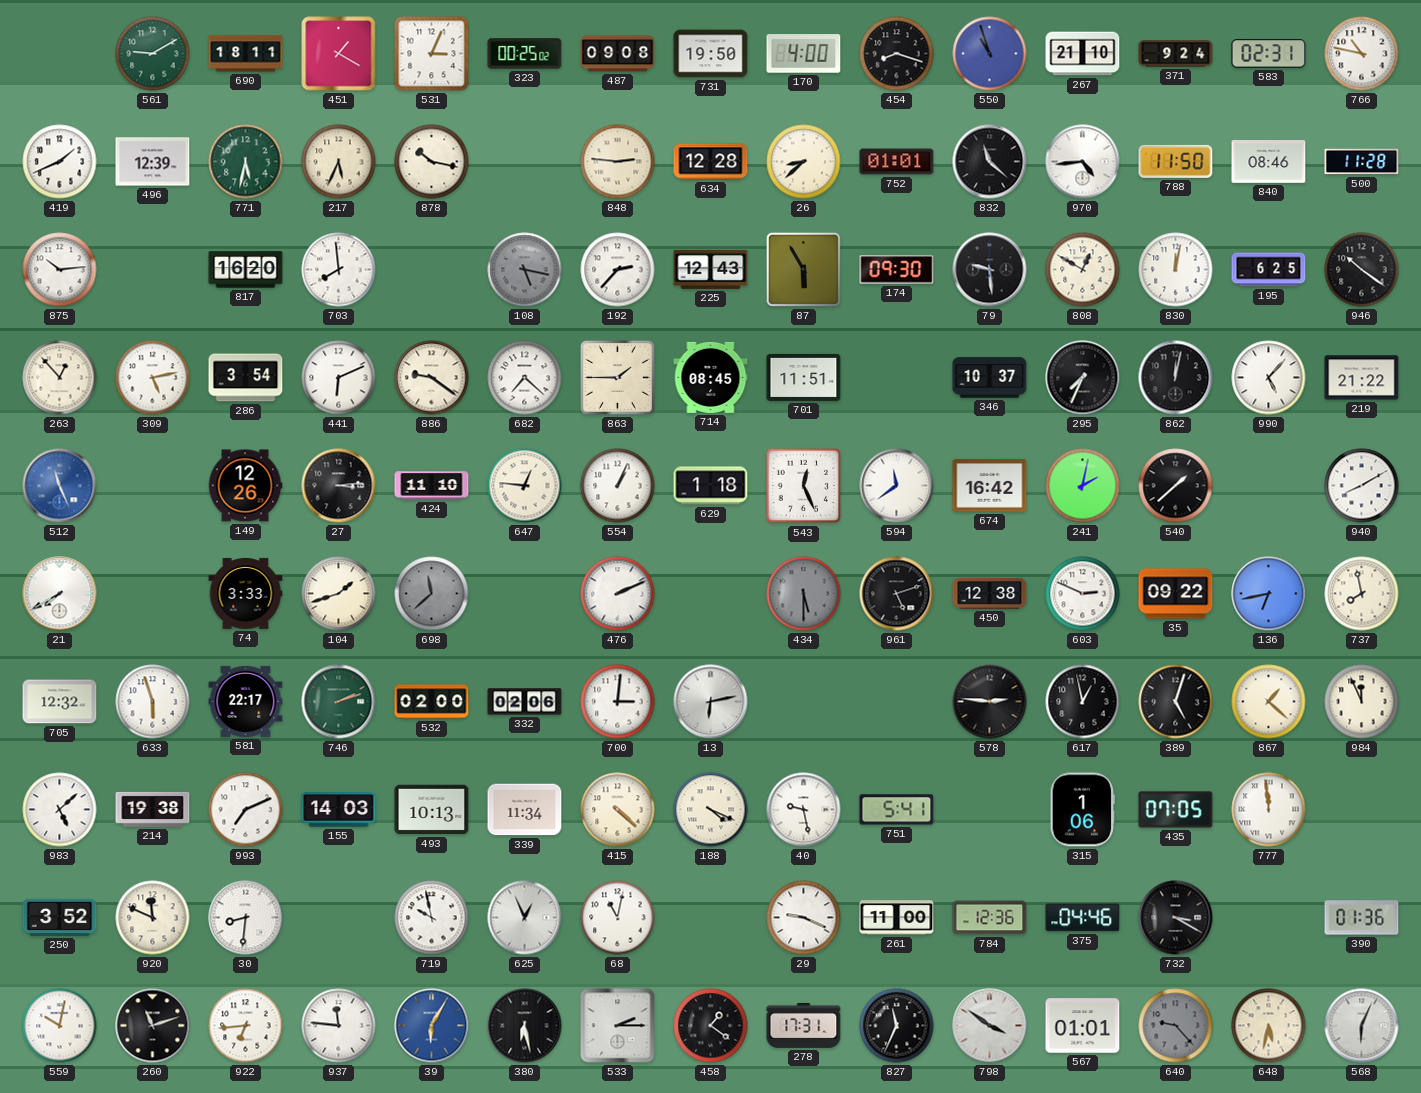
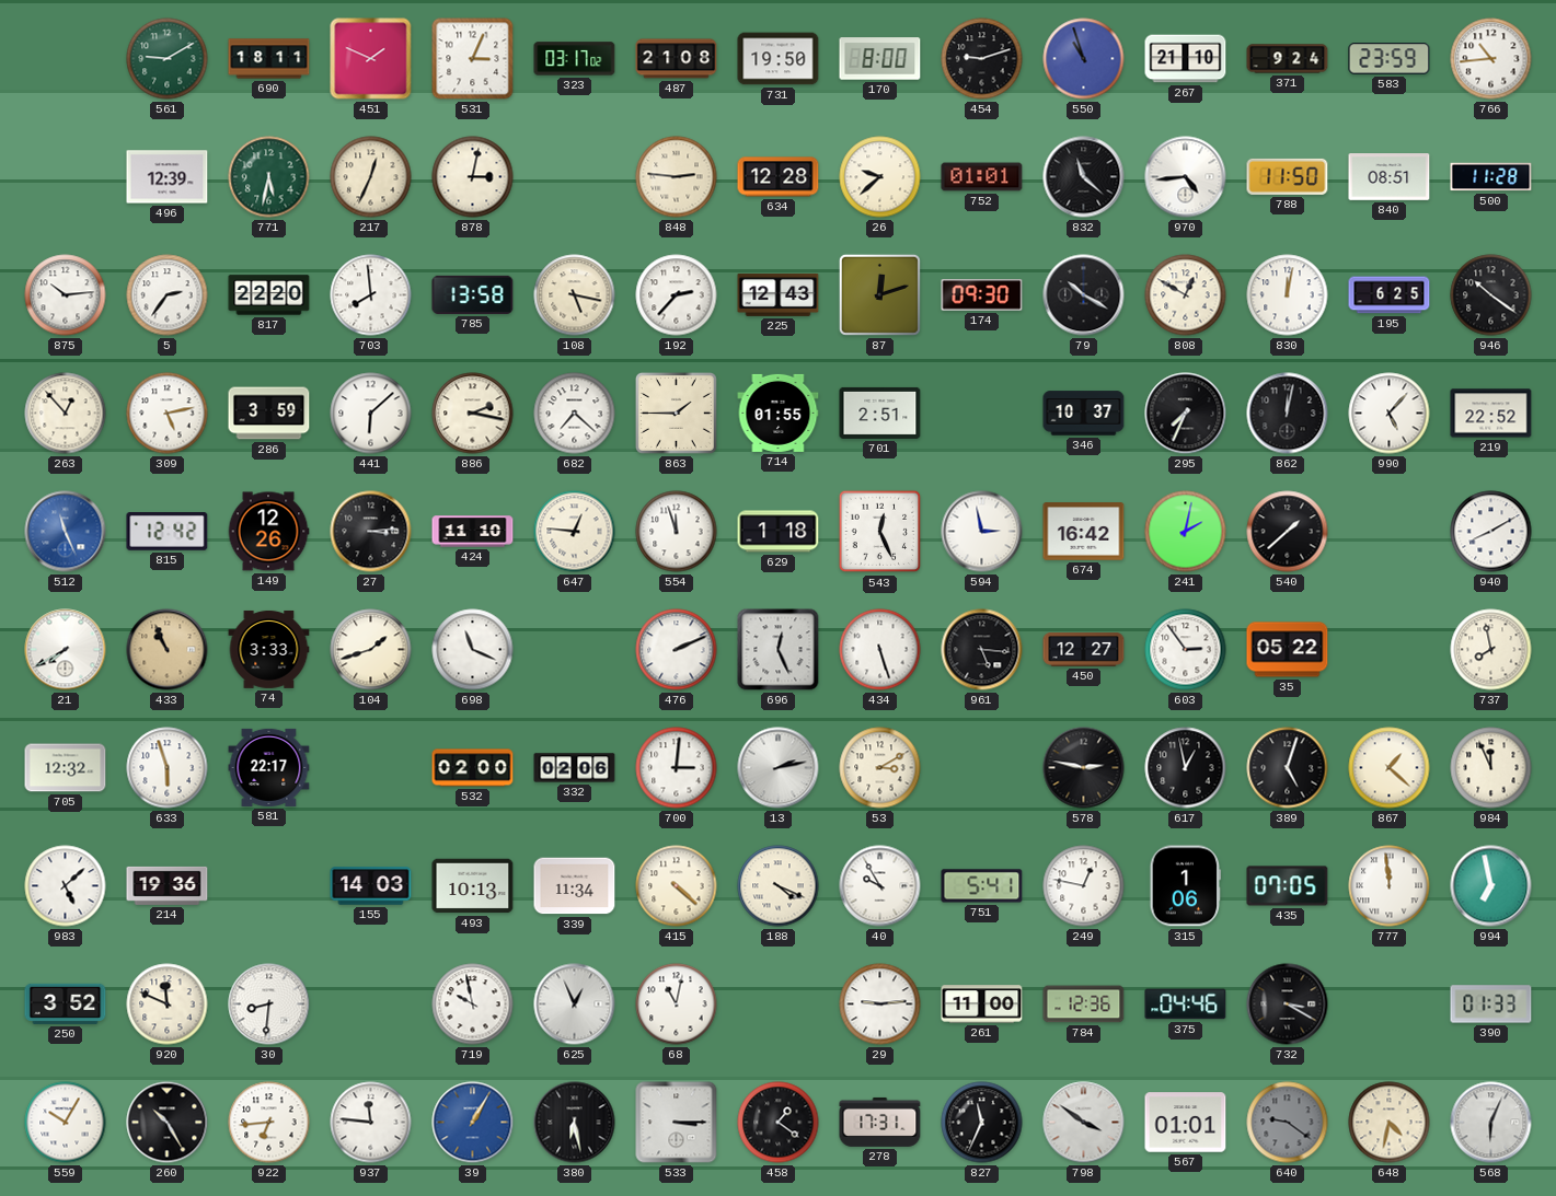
451: 1:20 -> 1:49 (371, 59)
323: 00:25 -> 03:17 (575, 59)
487: 09:08 -> 21:08 (677, 59)
170: 4:00 -> 8:00 (880, 59)
454: 8:18 -> 9:12 (982, 59)
583: 02:31 -> 23:59 (1390, 59)
766: 10:47 -> 10:44 (1491, 59)
419: 1:41 -> none (60, 162)
217: 5:34 -> 12:34 (371, 177)
878: 10:17 -> 3:02 (473, 177)
26: 8:38 -> 9:38 (880, 177)
840: 08:46 -> 08:51 (1390, 177)
5: none -> 2:36 (168, 295)
817: 16:20 -> 22:20 (269, 295)
785: none -> 13:58 (473, 294)
108 dial: grey -> cream (575, 295)
87: 5:55 -> 12:12 (879, 294)
79: 9:29 -> 10:20 (1084, 295)
286: 3:54 -> 3:59 (269, 414)
441: 6:11 -> 6:08 (371, 414)
886: 9:21 -> 2:17 (473, 414)
714: 08:45 -> 01:55 (779, 413)
701: 11:51 -> 2:51 (880, 413)
219: 21:22 -> 22:52 (1491, 414)
815: none -> 12:42 (168, 532)
554: 1:04 -> 11:57 (677, 532)
594: 11:39 -> 2:58 (982, 532)
433: none -> 10:56 (168, 650)
698: 11:38 -> 11:19 (473, 650)
698 dial: grey -> white (473, 650)
696: none -> 12:26 (779, 650)
434: 5:30 -> 5:27 (880, 650)
434 dial: grey -> white (880, 650)
961: 5:12 -> 5:16 (982, 650)
450: 12:38 -> 12:27 (1084, 650)
603: 2:49 -> 2:54 (1186, 650)
35: 09:22 -> 05:22 (1288, 650)
136: 6:43 -> none (1269, 594)
746: 2:12 -> none (339, 702)
13: 6:13 -> 2:13 (779, 768)
53: none -> 3:10 (880, 768)
578: 2:46 -> 2:47 (1084, 768)
214: 19:38 -> 19:36 (168, 885)
993: 7:11 -> none (246, 810)
40: 9:28 -> 9:55 (880, 886)
249: none -> 12:47 (1084, 886)
994: none -> 6:58 (1491, 886)
29: 9:19 -> 9:14 (880, 1005)
390: 01:36 -> 01:33 (1491, 1005)
559: 10:02 -> 10:05 (66, 1123)
260: 11:12 -> 10:25 (168, 1123)
39: 6:05 -> 1:05 (473, 1123)
533: 2:15 -> 3:15 (677, 1123)
640: 9:23 -> 9:21 (1288, 1123)
648: 5:32 -> 4:32 (1390, 1123)
